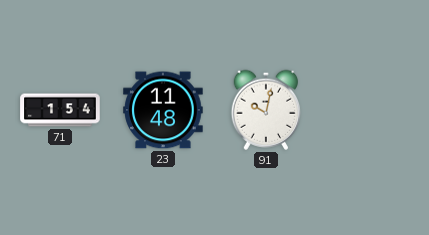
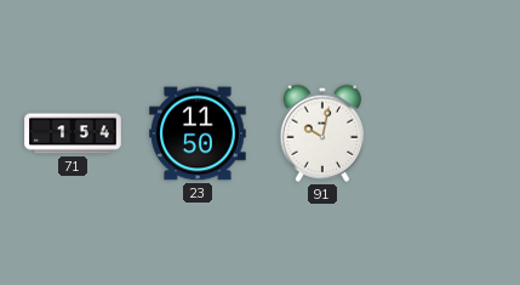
23: 11:48 -> 11:50 (198, 133)
